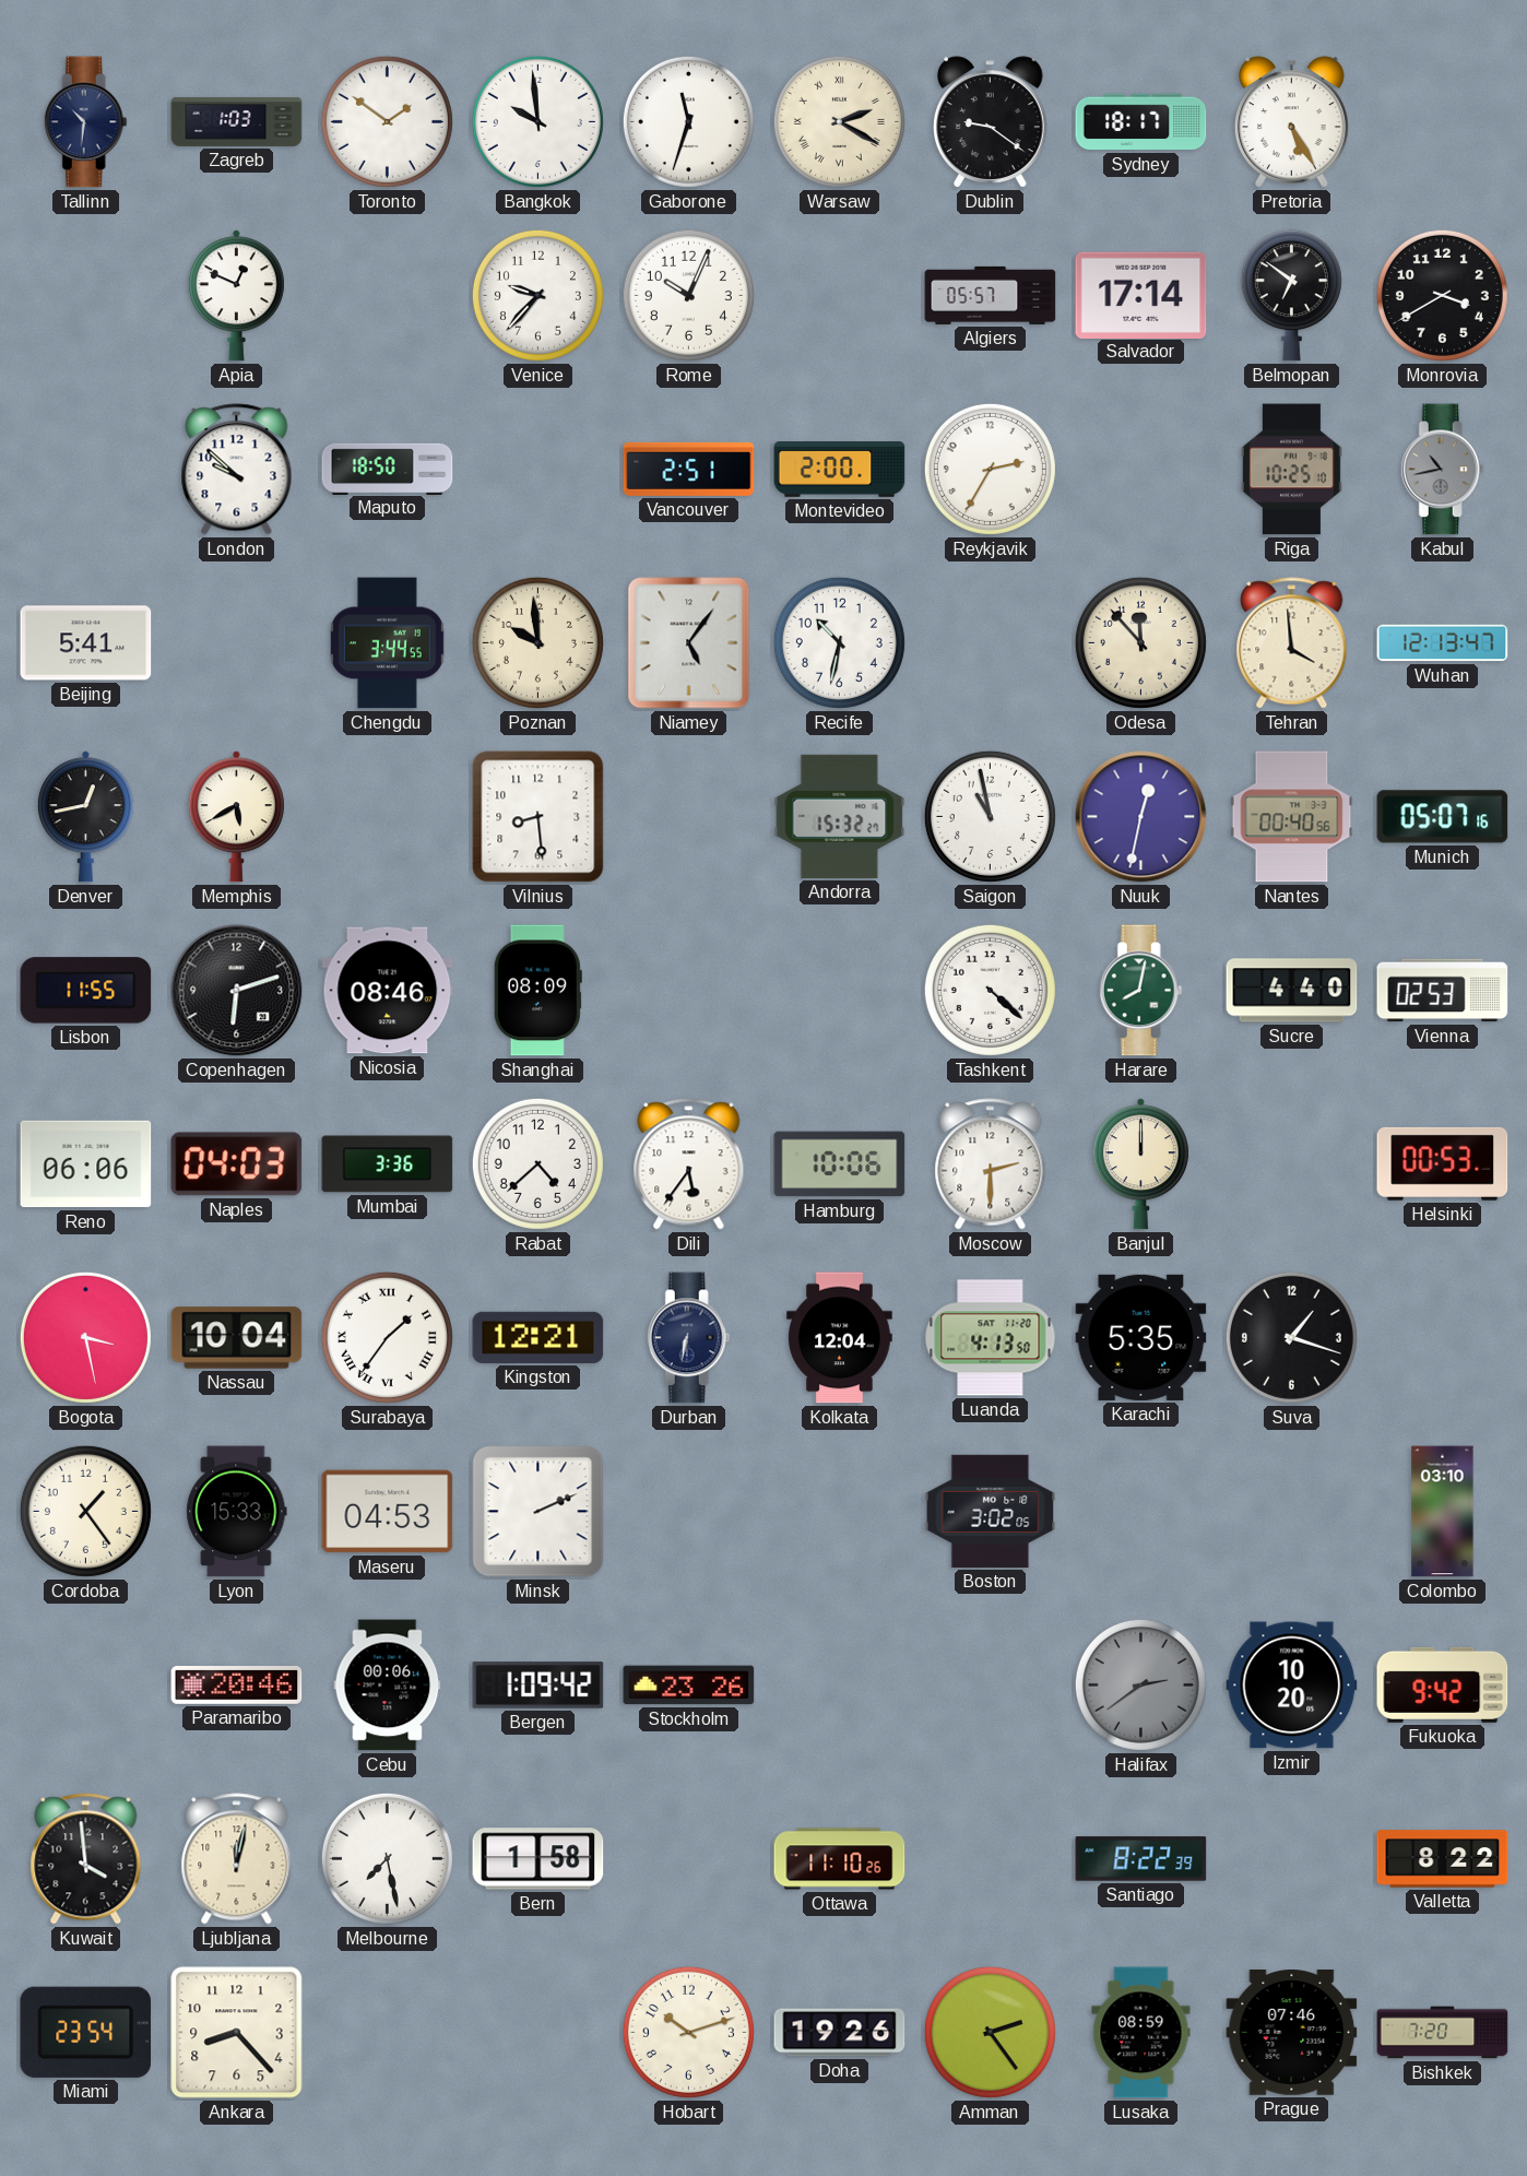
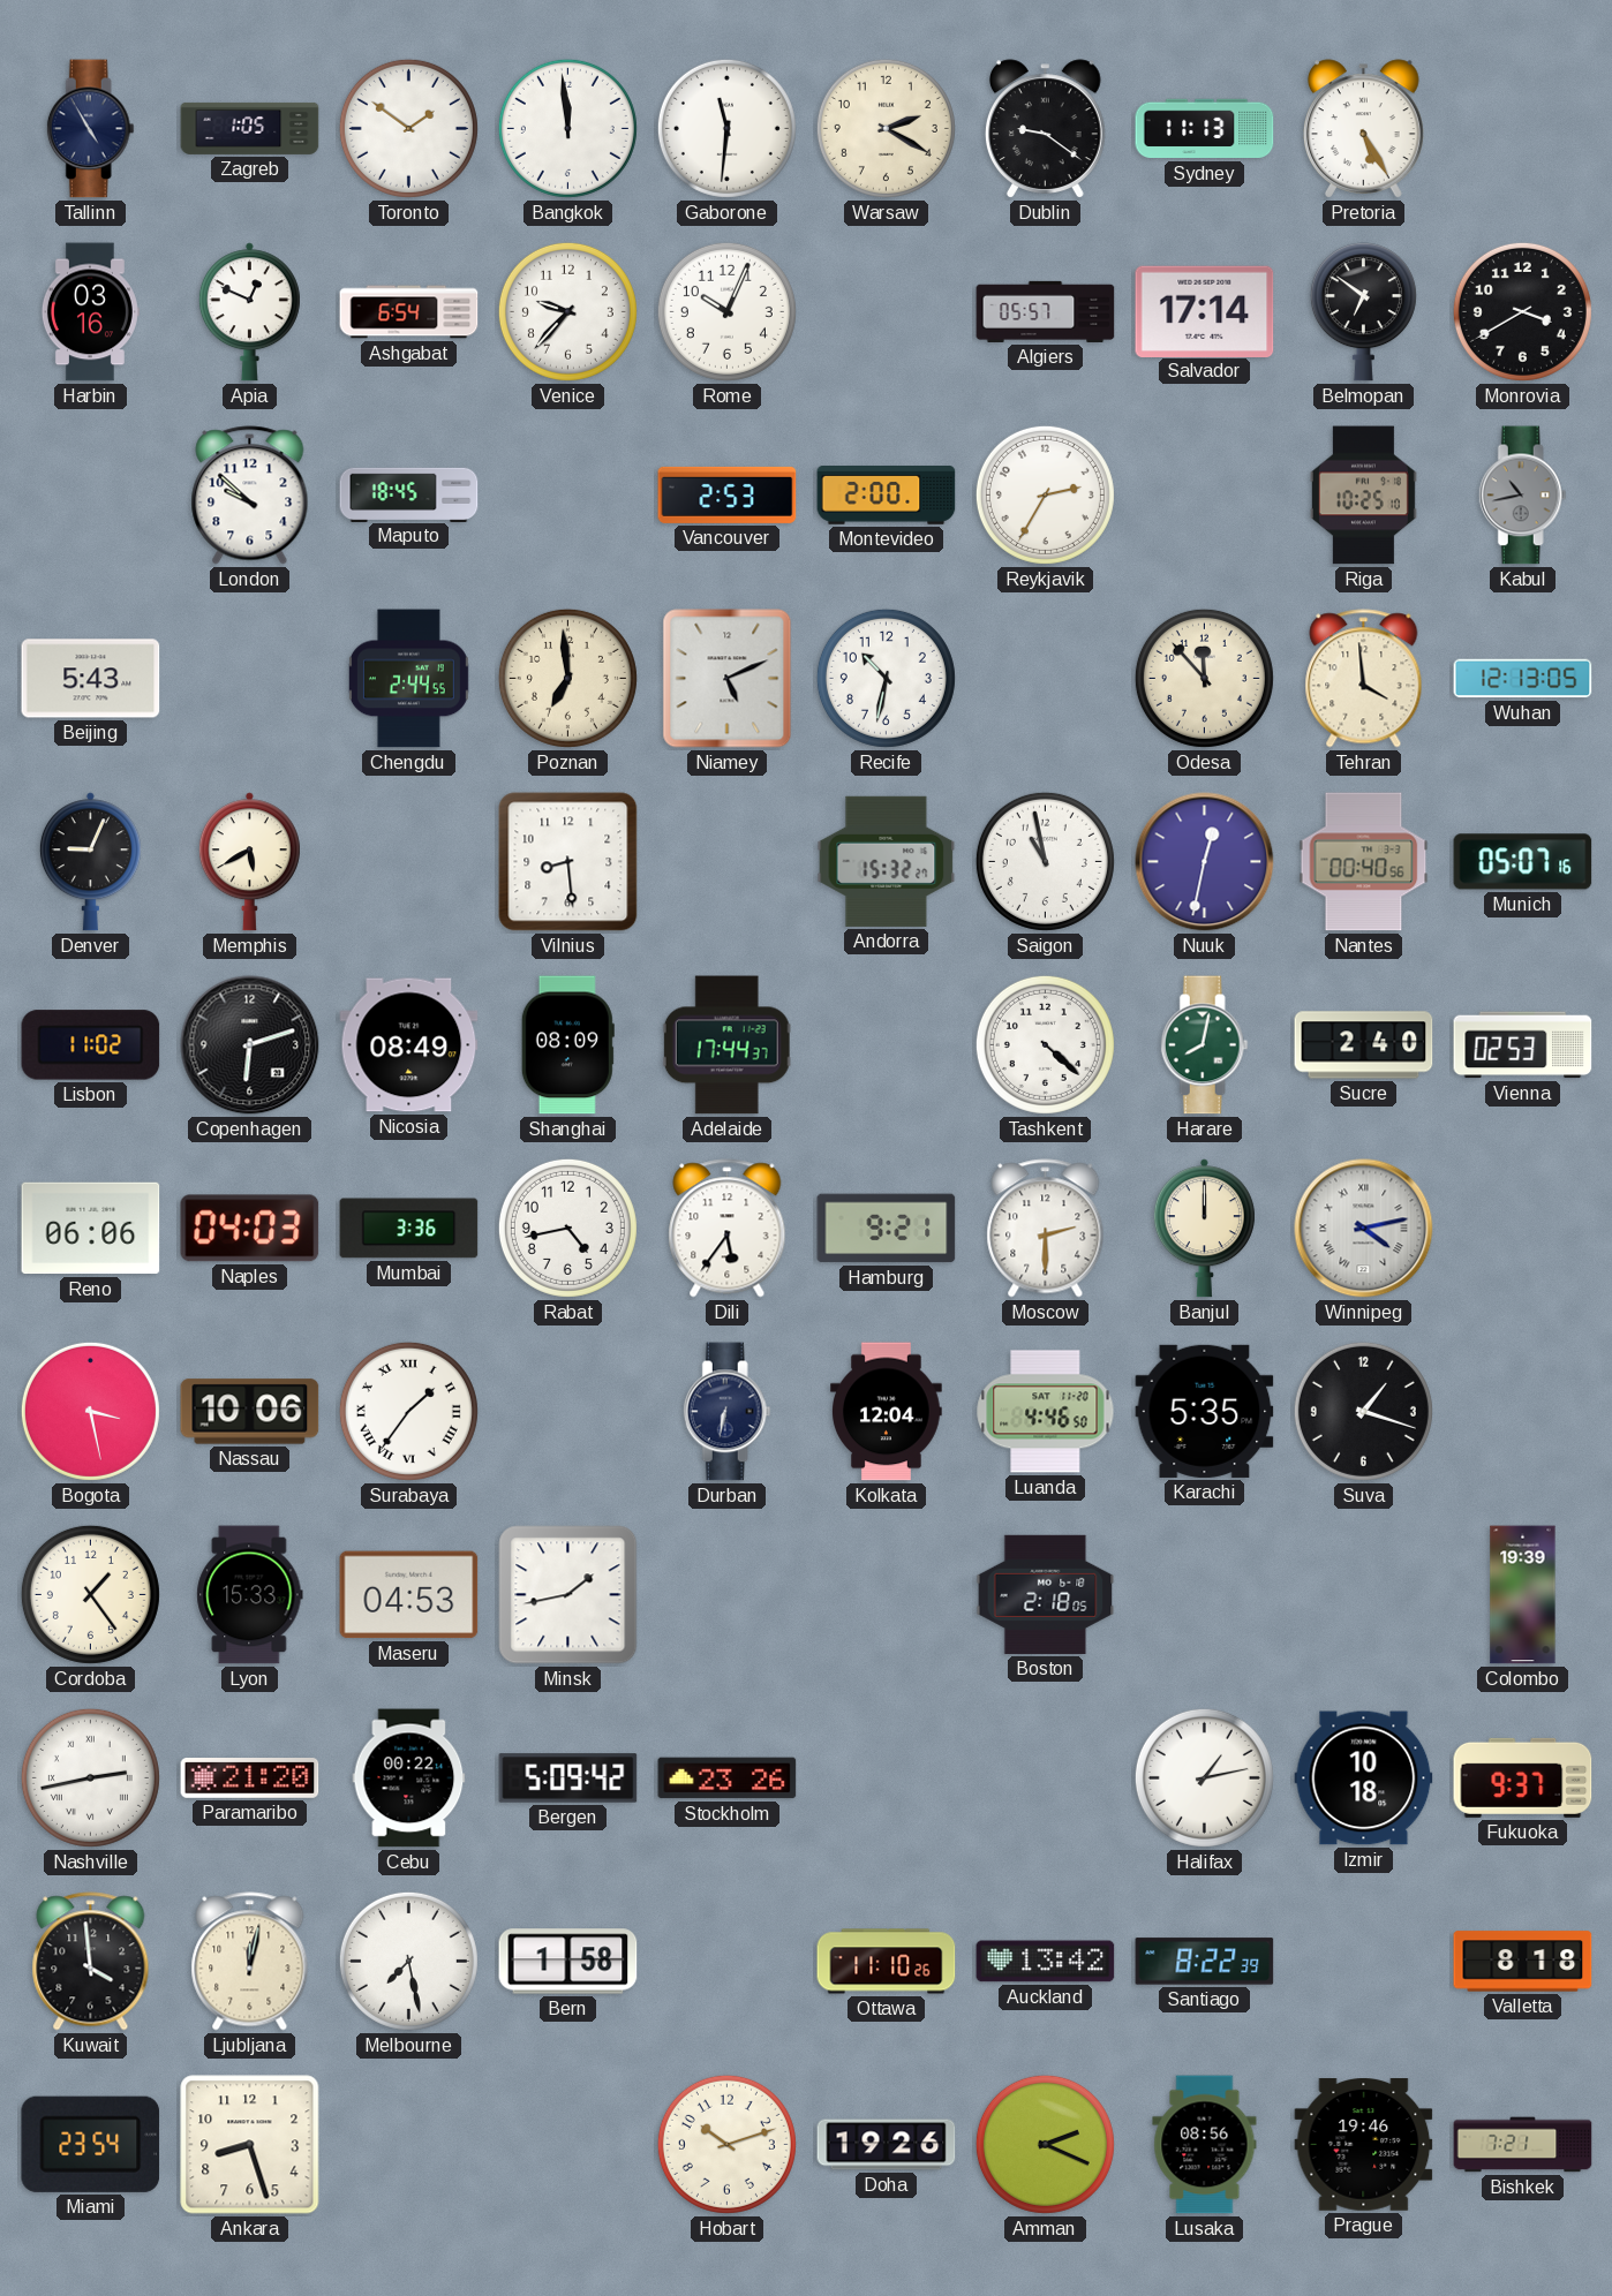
Tallinn: 10:31 -> 4:55 (90, 129)
Zagreb: 1:03 -> 1:05 (250, 128)
Bangkok: 9:59 -> 11:59 (567, 128)
Gaborone: 11:33 -> 11:31 (726, 128)
Warsaw numerals: Roman -> Arabic (886, 128)
Sydney: 18:17 -> 11:13 (1205, 129)
Harbin: none -> 03:16 (90, 312)
Ashgabat: none -> 6:54 (409, 312)
Maputo: 18:50 -> 18:45 (409, 494)
Vancouver: 2:51 -> 2:53 (728, 494)
Beijing: 5:41 -> 5:43 (91, 679)
Chengdu: 3:44 -> 2:44 (408, 679)
Poznan: 9:59 -> 6:59 (567, 678)
Niamey: 5:06 -> 5:11 (728, 679)
Wuhan: 12:13:47 -> 12:13:05 (1523, 679)
Denver: 12:43 -> 9:04 (90, 862)
Lisbon: 11:55 -> 11:02 (91, 1045)
Nicosia: 08:46 -> 08:49 (409, 1045)
Adelaide: none -> 17:44 (726, 1045)
Sucre: 4:40 -> 2:40 (1364, 1045)
Rabat: 4:38 -> 4:43 (567, 1228)
Hamburg: 10:06 -> 9:21 (887, 1229)
Winnipeg: none -> 4:13 (1364, 1229)
Helsinki: 00:53 -> none (1443, 1163)
Nassau: 10:04 -> 10:06 (250, 1412)
Kingston: 12:21 -> none (538, 1337)
Luanda: 4:13 -> 4:46 (1046, 1412)
Minsk: 2:11 -> 1:43 (568, 1595)
Boston: 3:02 -> 2:18 (1046, 1594)
Colombo: 03:10 -> 19:39 (1523, 1595)
Nashville: none -> 2:43 (90, 1777)
Paramaribo: 20:46 -> 21:20 (250, 1778)
Cebu: 00:06 -> 00:22 (409, 1778)
Bergen: 1:09 -> 5:09 (568, 1778)
Halifax: 2:39 -> 1:13 (1204, 1777)
Halifax dial: grey -> white (1204, 1777)
Izmir: 10:20 -> 10:18 (1364, 1778)
Fukuoka: 9:42 -> 9:37 (1523, 1777)
Auckland: none -> 13:42 (1046, 1962)
Valletta: 8:22 -> 8:18 (1523, 1962)
Ankara: 8:23 -> 8:27 (250, 2145)
Amman: 2:24 -> 2:19 (1045, 2144)
Lusaka: 08:59 -> 08:56 (1205, 2145)
Prague: 07:46 -> 19:46 (1364, 2145)
Bishkek: 7:20 -> 7:21 (1523, 2145)
